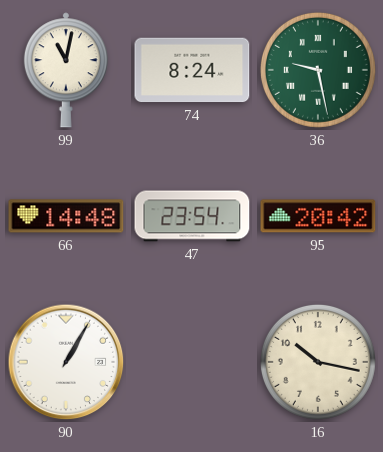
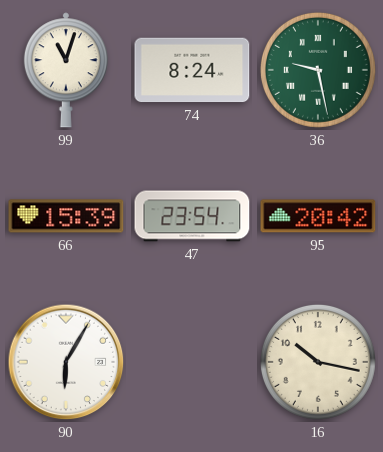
99: 11:02 -> 11:03 (66, 70)
66: 14:48 -> 15:39 (66, 216)
90: 1:05 -> 6:05 (66, 362)
